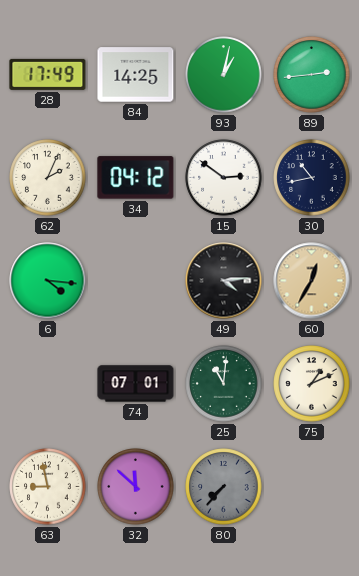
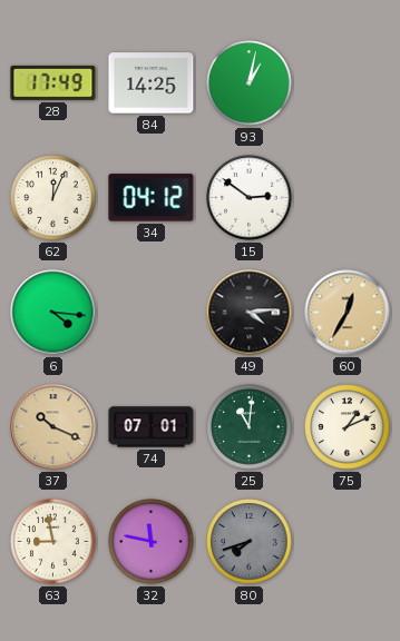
89: 2:44 -> none (312, 75)
62: 2:04 -> 12:04 (53, 198)
30: 10:43 -> none (312, 178)
37: none -> 10:19 (53, 427)
32: 11:52 -> 11:47 (152, 542)
80: 7:37 -> 7:42 (250, 542)
